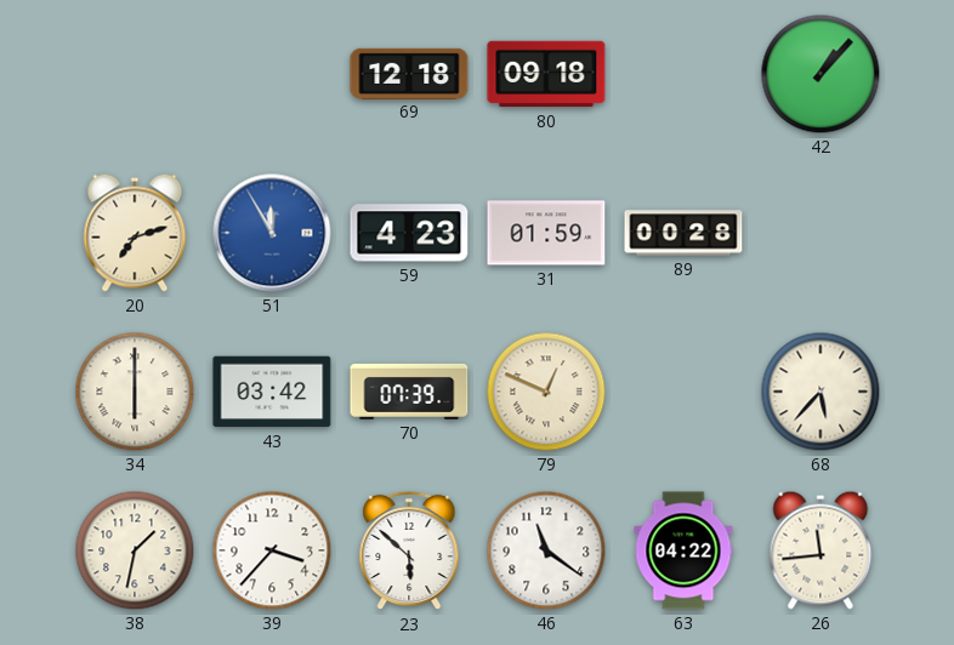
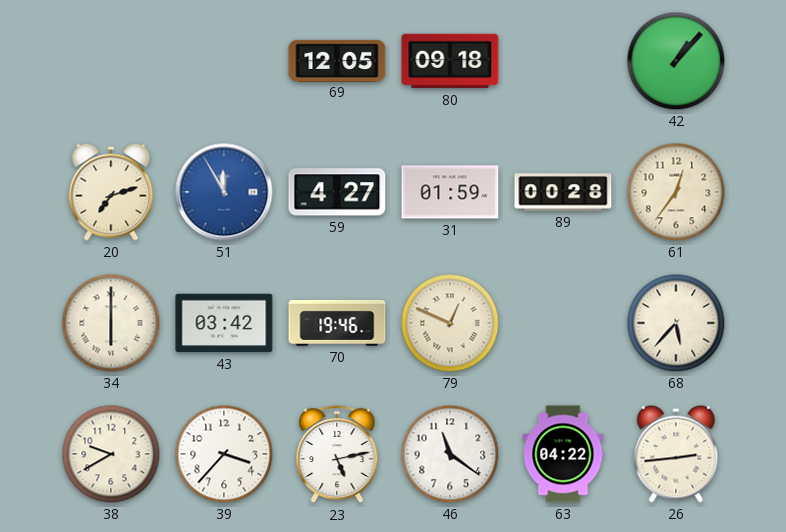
69: 12:18 -> 12:05 (337, 60)
59: 4:23 -> 4:27 (337, 192)
61: none -> 12:36 (676, 192)
70: 07:39 -> 19:46 (337, 323)
38: 1:32 -> 9:40 (111, 454)
23: 5:52 -> 5:13 (337, 454)
26: 11:44 -> 2:44 (676, 454)
